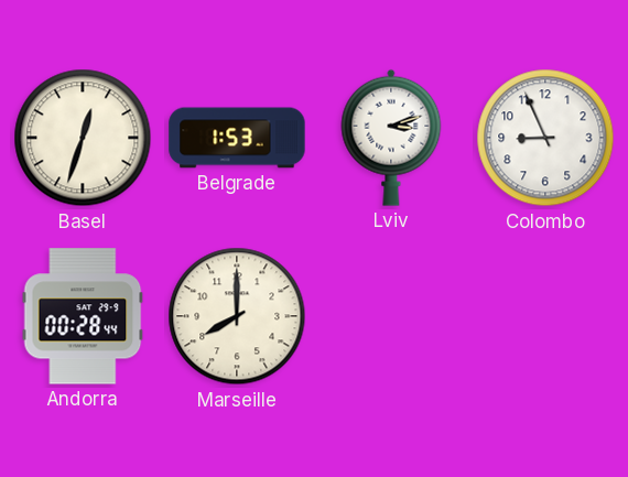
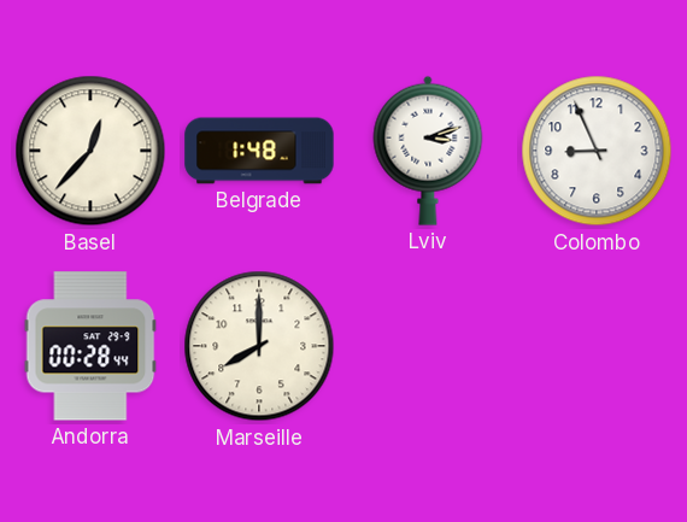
Basel: 12:33 -> 12:37 (90, 151)
Belgrade: 1:53 -> 1:48 (259, 151)
